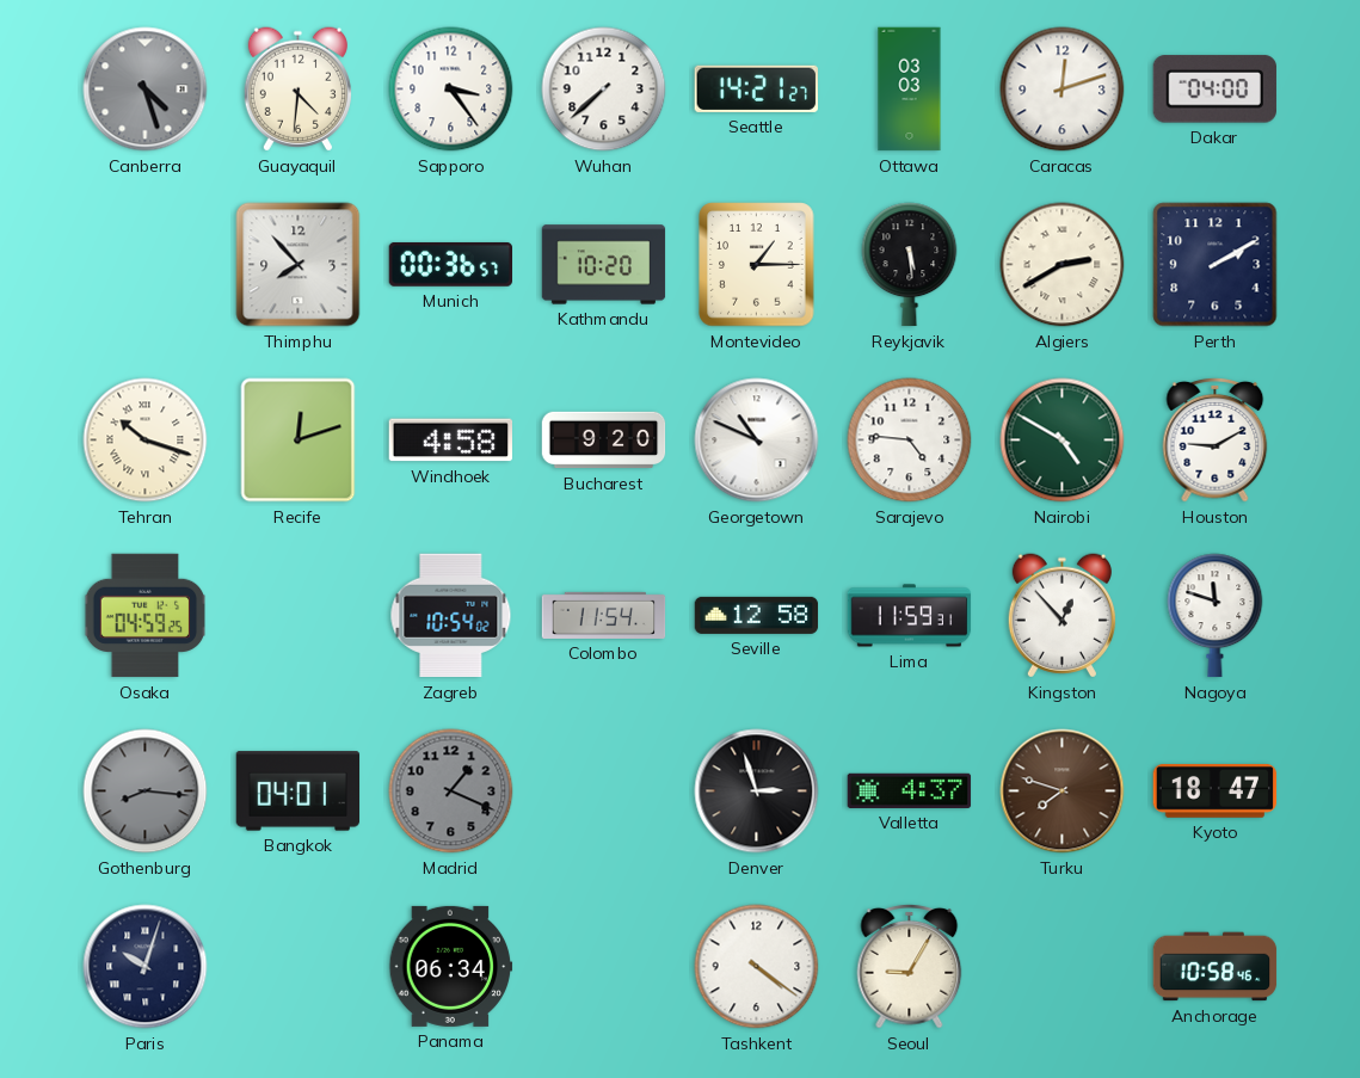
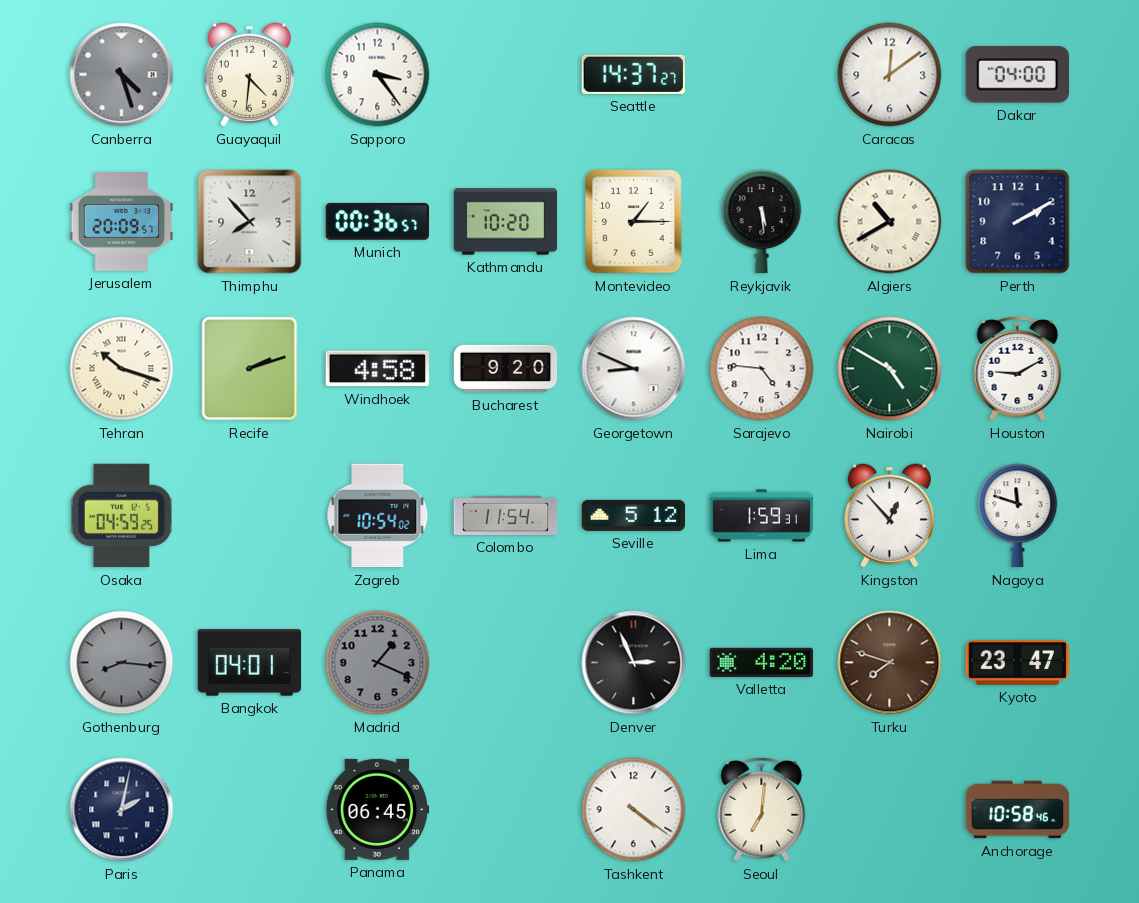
Wuhan: 7:38 -> none (604, 90)
Seattle: 14:21 -> 14:37 (633, 74)
Ottawa: 03:03 -> none (910, 90)
Caracas: 12:12 -> 12:09 (890, 75)
Jerusalem: none -> 20:09 (122, 222)
Algiers: 2:40 -> 10:40 (890, 222)
Recife: 12:12 -> 2:12 (250, 369)
Georgetown: 10:49 -> 8:49 (634, 369)
Seville: 12:58 -> 5:12 (634, 515)
Lima: 11:59 -> 1:59 (762, 516)
Denver: 2:57 -> 2:56 (634, 663)
Valletta: 4:37 -> 4:20 (762, 662)
Kyoto: 18:47 -> 23:47 (1018, 662)
Paris: 10:03 -> 2:02 (122, 810)
Panama: 06:34 -> 06:45 (378, 809)
Seoul: 9:05 -> 7:01 (762, 809)
